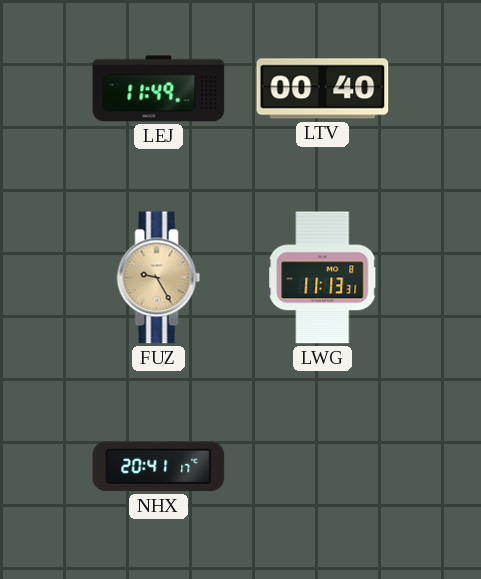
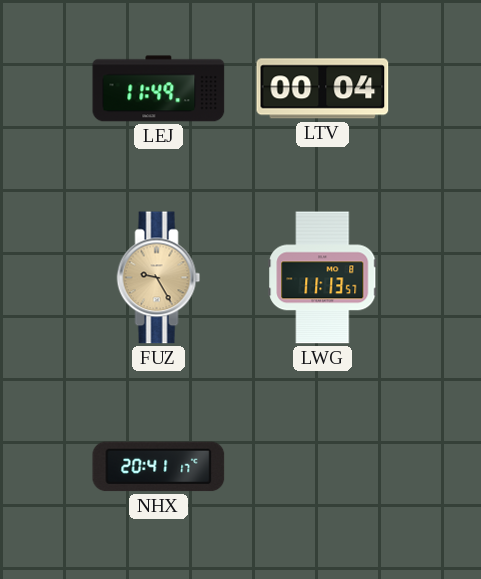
LTV: 00:40 -> 00:04 (323, 89)
LWG: 11:13:31 -> 11:13:57 (323, 278)
